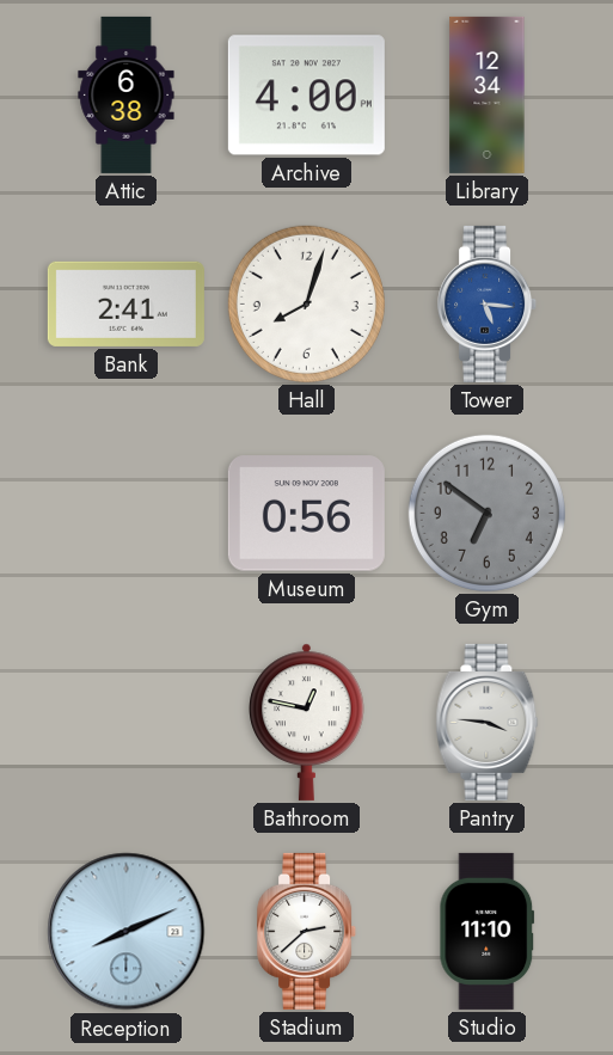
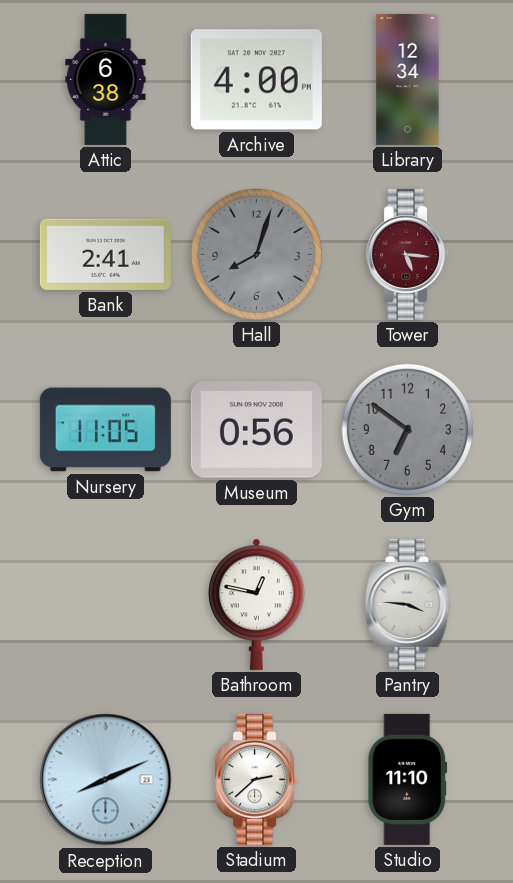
Hall dial: white -> grey (256, 254)
Tower dial: blue -> burgundy (408, 254)
Nursery: none -> 11:05 (105, 430)
